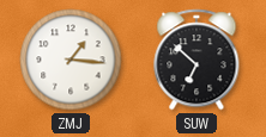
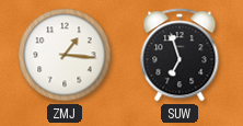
SUW: 6:52 -> 6:57 (180, 55)
